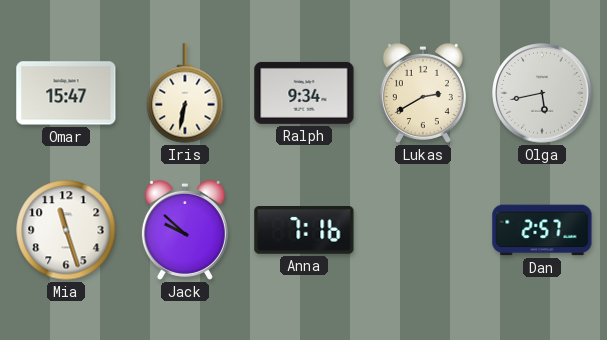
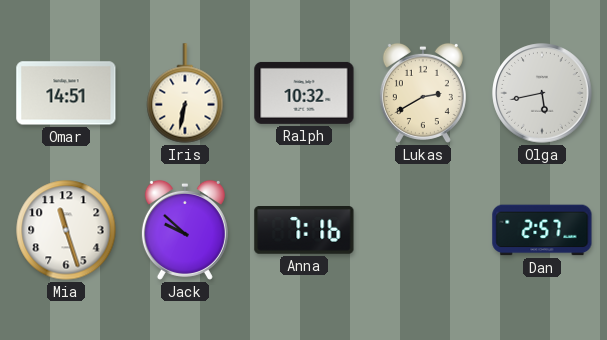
Omar: 15:47 -> 14:51 (66, 93)
Ralph: 9:34 -> 10:32 (304, 93)
